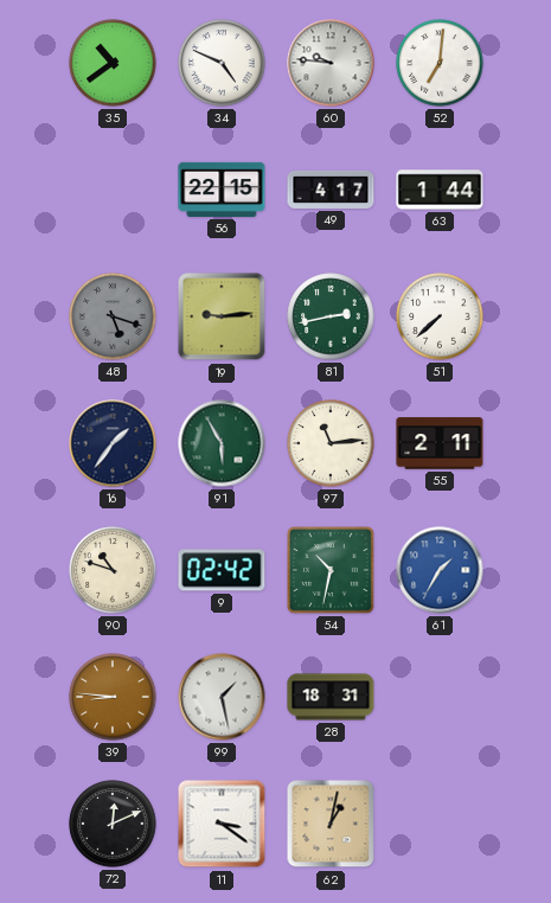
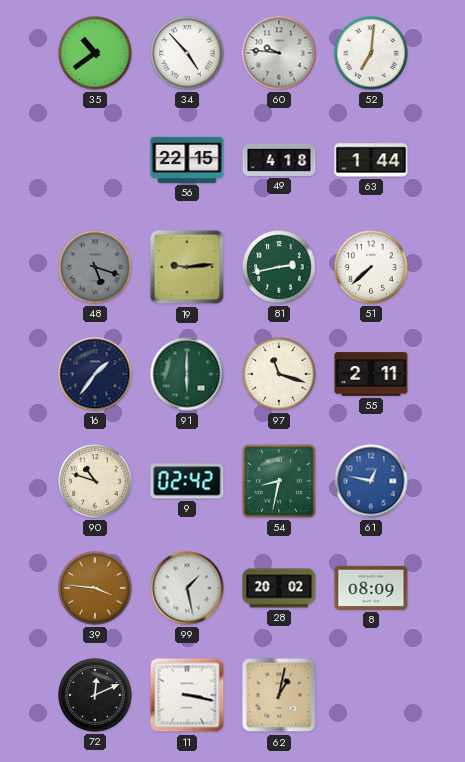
34: 4:49 -> 4:53 (187, 53)
49: 4:17 -> 4:18 (279, 160)
91: 5:55 -> 6:00 (187, 374)
97: 11:14 -> 11:18 (279, 374)
54: 10:32 -> 8:32 (279, 481)
61: 1:35 -> 12:47 (371, 481)
39: 8:46 -> 3:46 (95, 588)
28: 18:31 -> 20:02 (279, 588)
8: none -> 08:09 (371, 588)
11: 3:21 -> 3:17 (187, 695)
